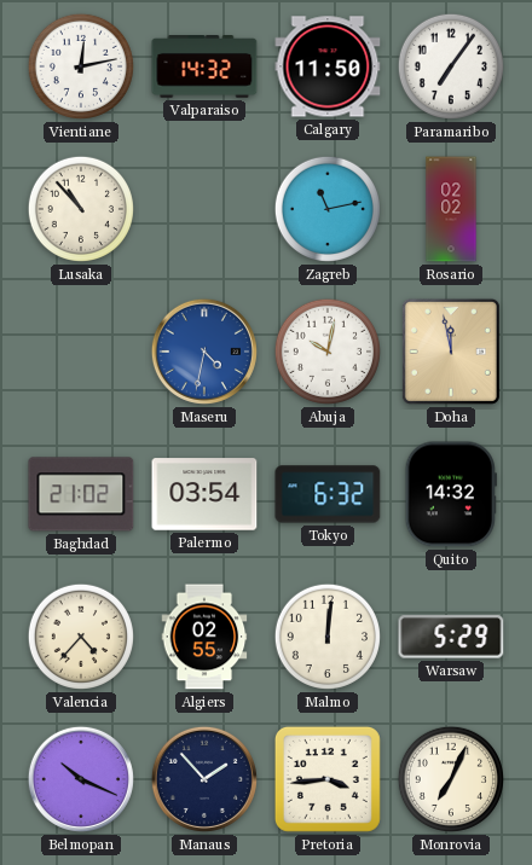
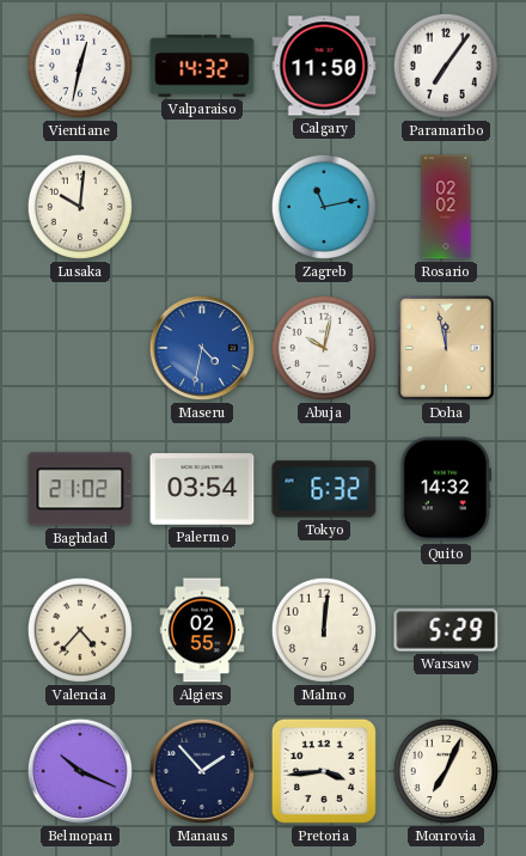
Vientiane: 12:13 -> 12:32 (79, 66)
Lusaka: 10:53 -> 10:01 (79, 207)
